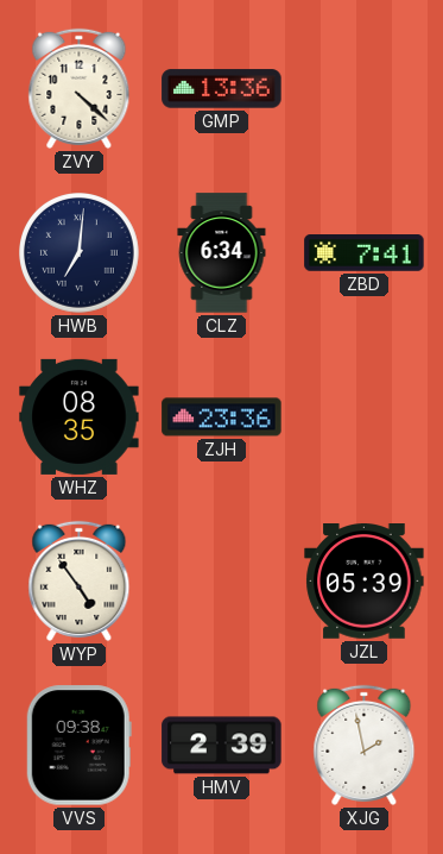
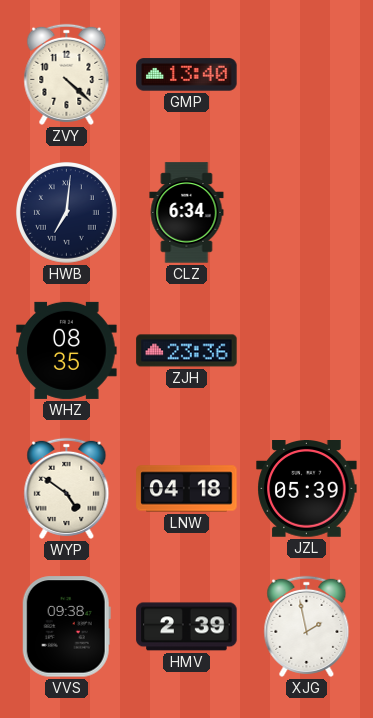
GMP: 13:36 -> 13:40 (187, 75)
ZBD: 7:41 -> none (365, 253)
WYP: 4:54 -> 4:51 (67, 488)
LNW: none -> 04:18 (187, 489)
